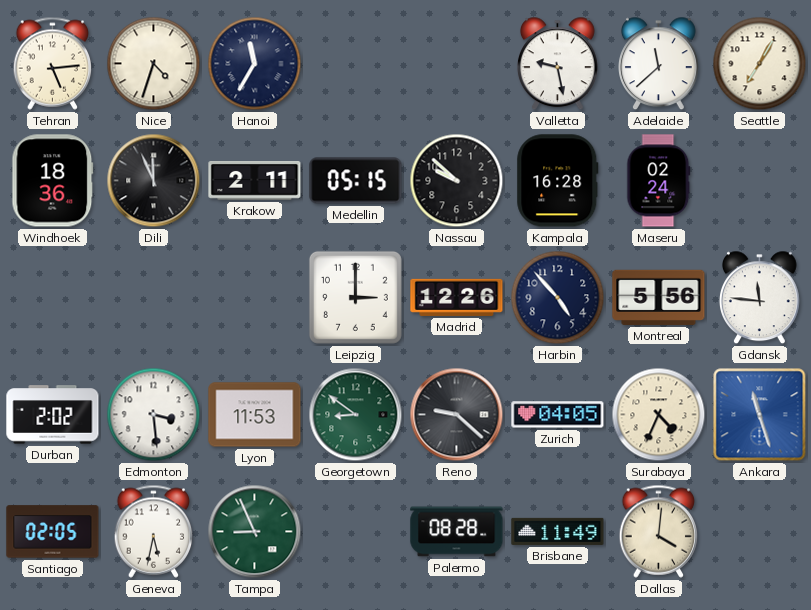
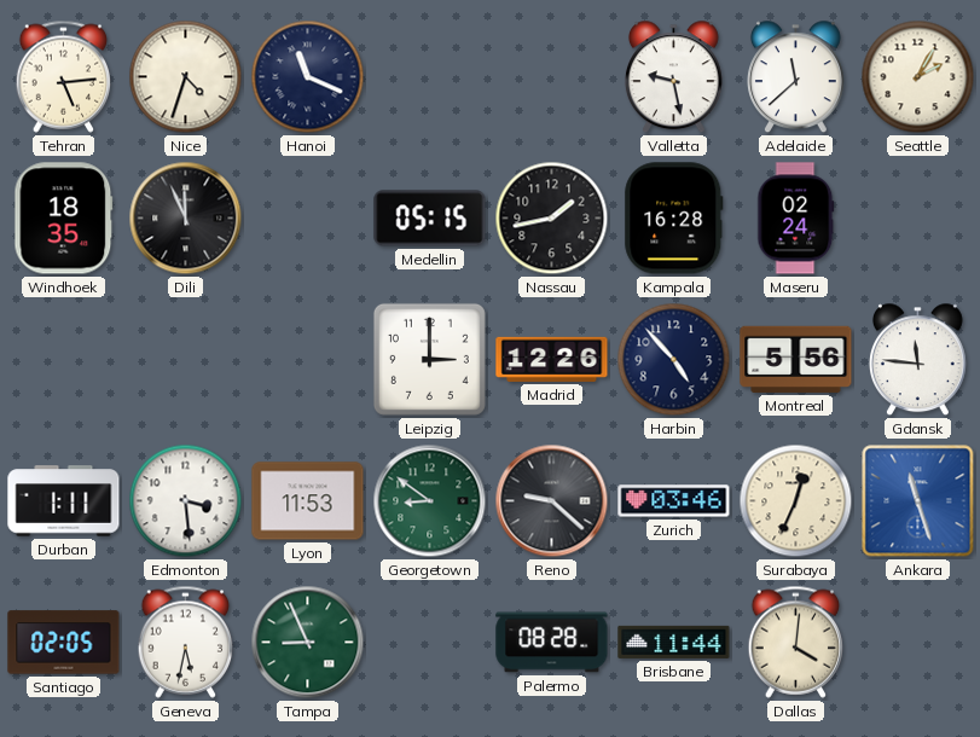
Hanoi: 11:35 -> 11:19 (308, 77)
Seattle: 7:05 -> 2:05 (918, 77)
Windhoek: 18:36 -> 18:35 (64, 219)
Krakow: 2:11 -> none (255, 180)
Nassau: 9:52 -> 1:43 (552, 219)
Durban: 2:02 -> 1:11 (64, 501)
Zurich: 04:05 -> 03:46 (674, 501)
Surabaya: 4:34 -> 12:34 (796, 501)
Brisbane: 11:49 -> 11:44 (674, 642)
